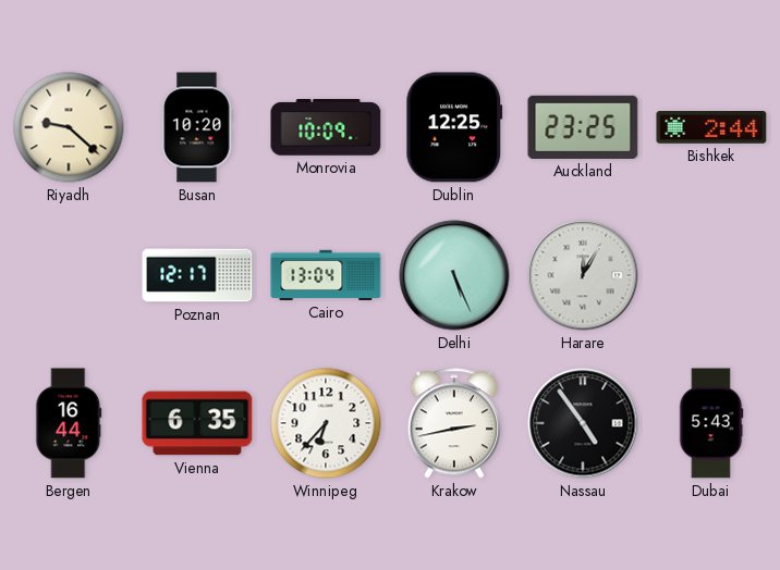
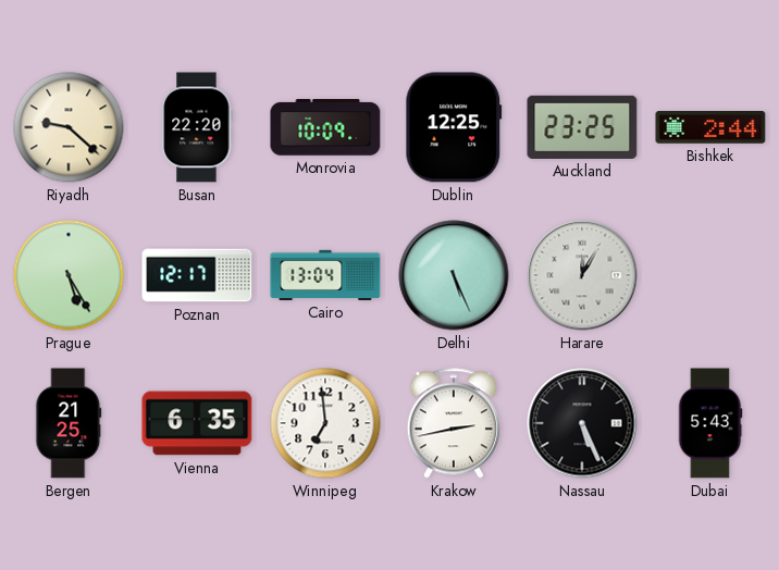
Busan: 10:20 -> 22:20 (197, 127)
Prague: none -> 5:25 (69, 275)
Bergen: 16:44 -> 21:25 (69, 423)
Winnipeg: 6:37 -> 6:59 (325, 423)
Nassau: 4:54 -> 5:26 (582, 423)
